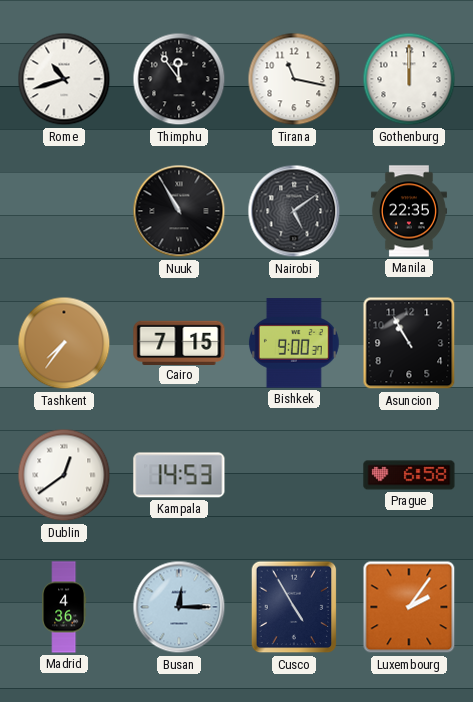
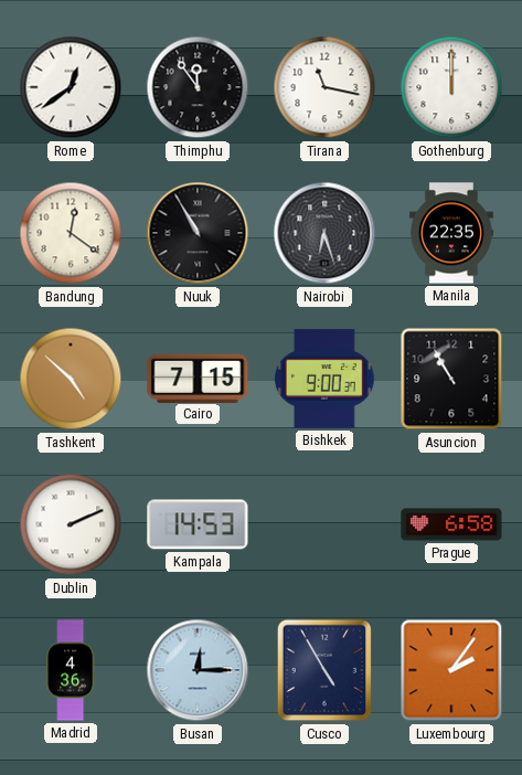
Rome: 10:42 -> 12:39 (71, 87)
Bandung: none -> 12:21 (71, 233)
Nairobi: 5:09 -> 6:27 (324, 233)
Tashkent: 7:36 -> 4:52 (71, 379)
Dublin: 12:39 -> 2:11 (71, 524)
